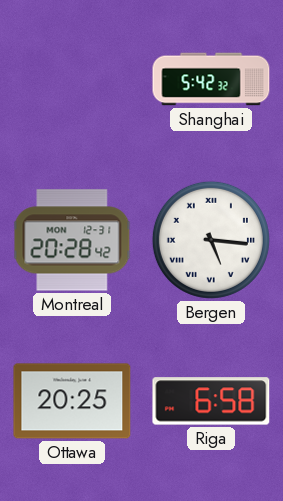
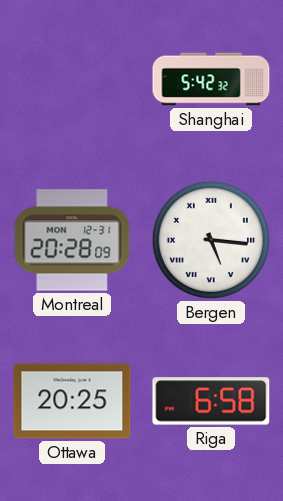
Montreal: 20:28:42 -> 20:28:09 (72, 240)
